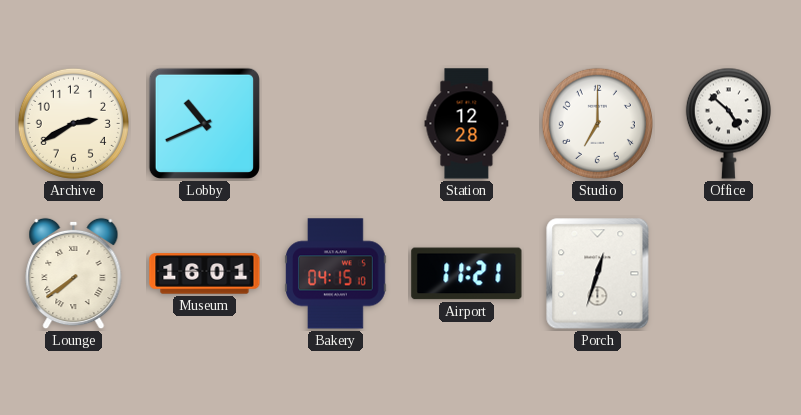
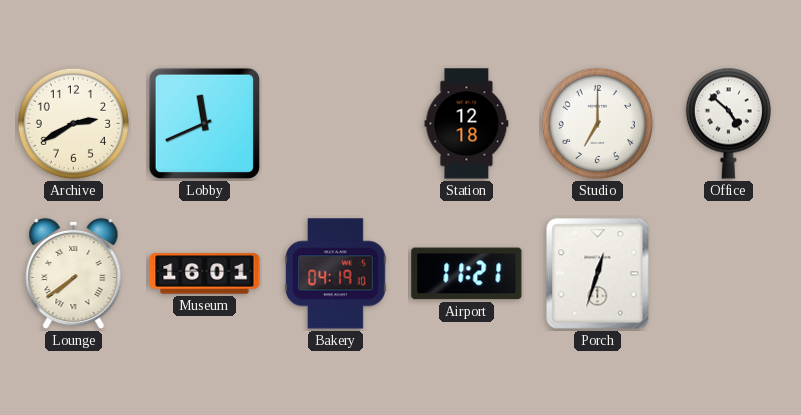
Lobby: 10:41 -> 11:41 (204, 123)
Station: 12:28 -> 12:18 (467, 124)
Bakery: 04:15 -> 04:19 (336, 274)
